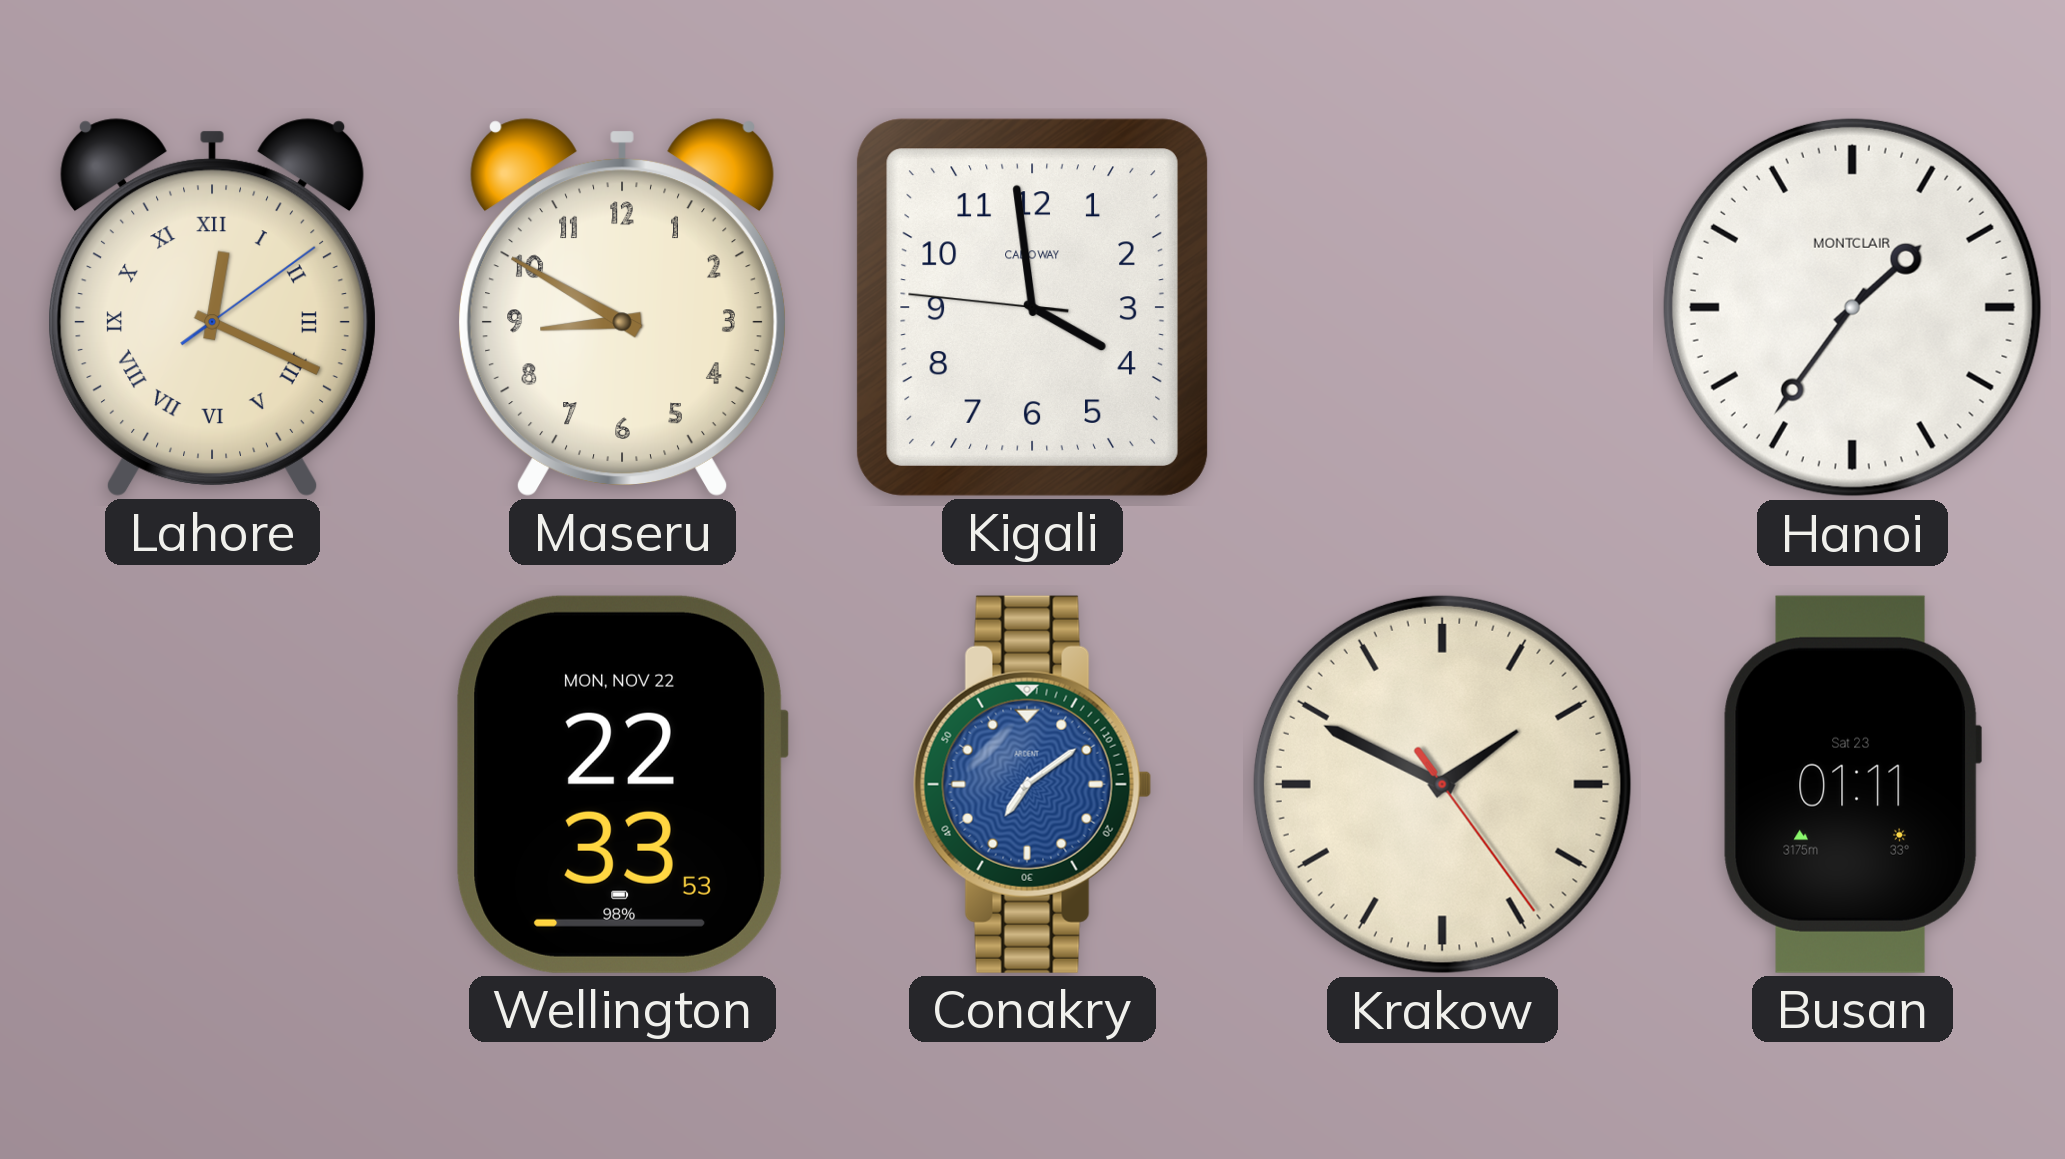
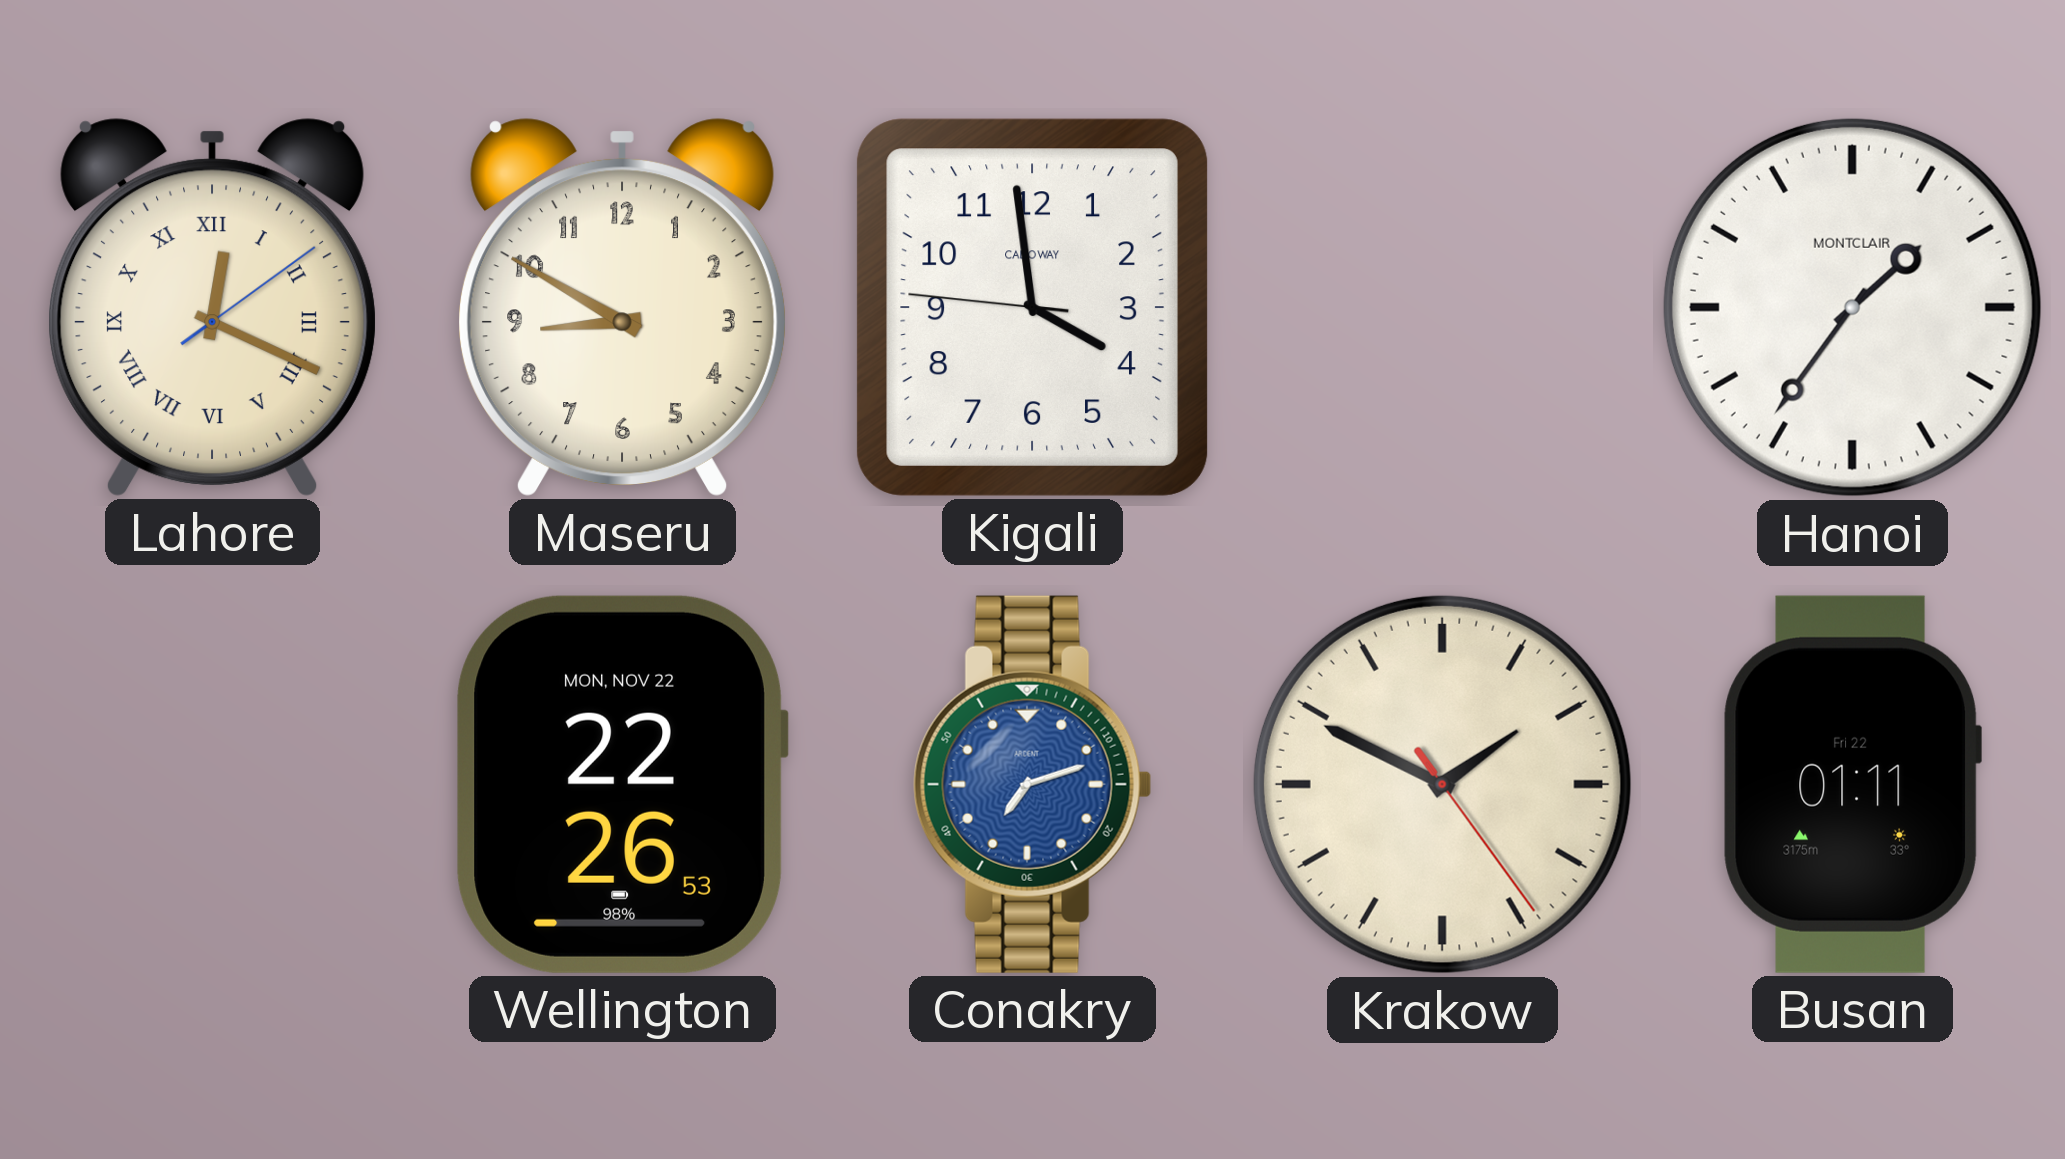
Wellington: 22:33 -> 22:26 (622, 784)
Conakry: 7:09 -> 7:12 (1033, 784)
Busan date: Sat 23 -> Fri 22 (1852, 784)
